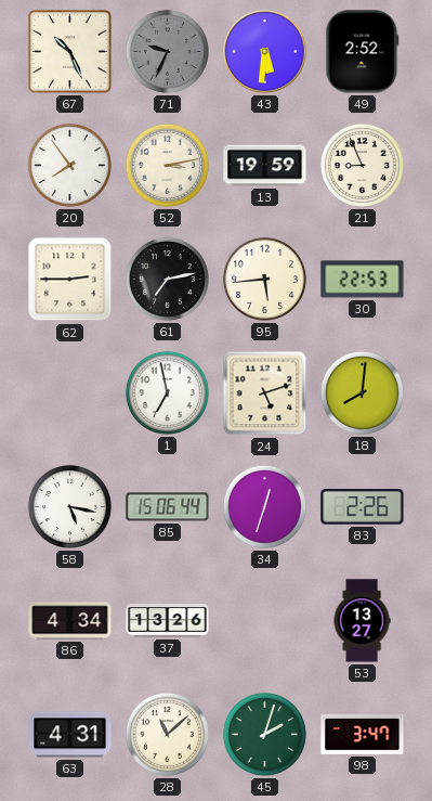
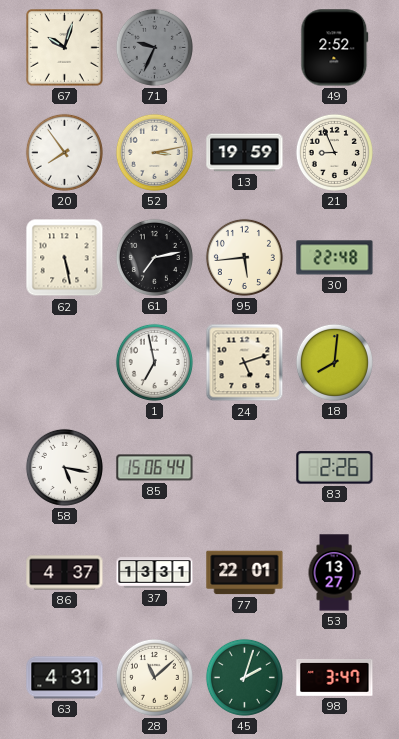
67: 10:26 -> 10:03 (65, 48)
43: 5:31 -> none (265, 52)
62: 2:45 -> 5:28 (65, 258)
30: 22:53 -> 22:48 (335, 258)
34: 12:33 -> none (264, 506)
86: 4:34 -> 4:37 (65, 573)
37: 13:26 -> 13:31 (155, 573)
77: none -> 22:01 (245, 573)
